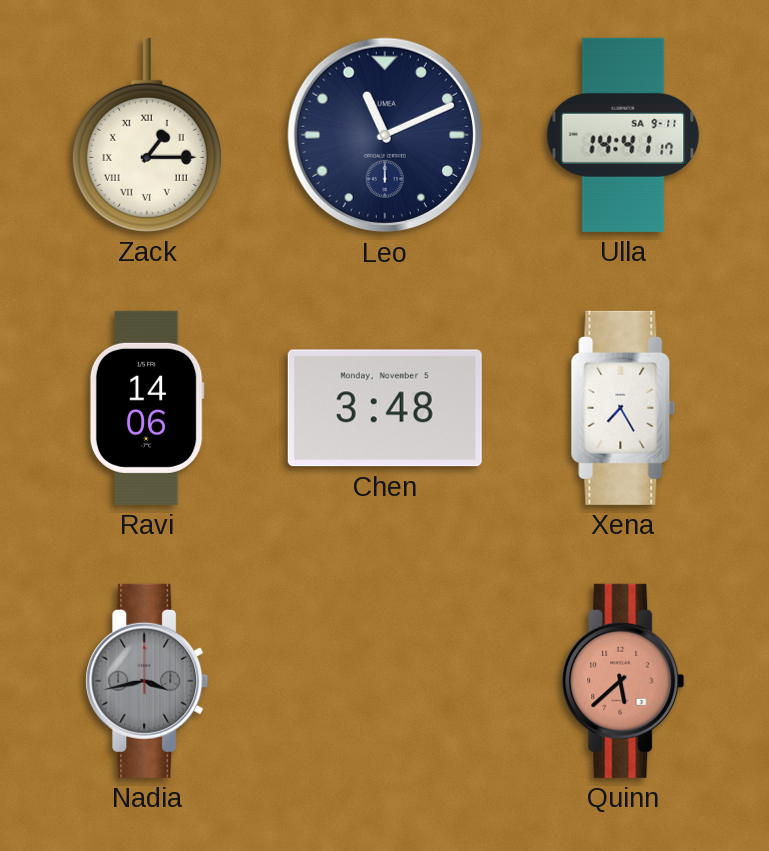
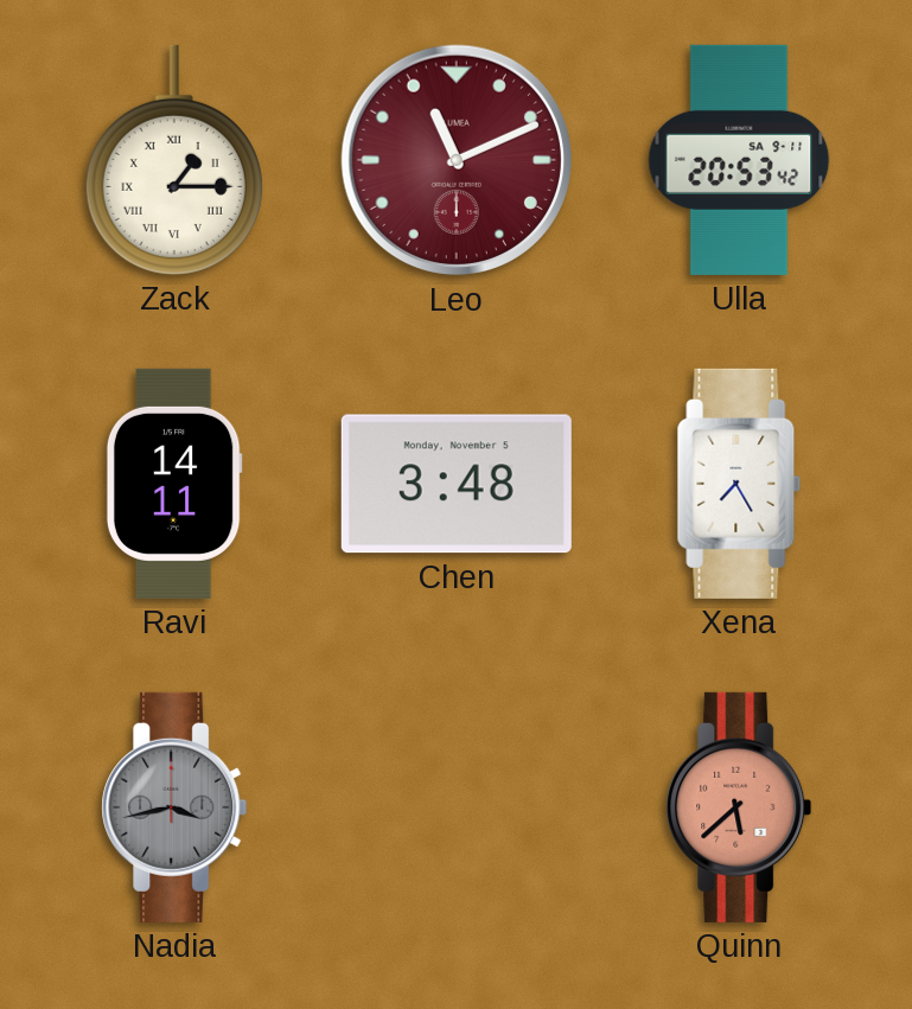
Leo dial: navy -> burgundy (457, 160)
Ulla: 14:41 -> 20:53 (739, 160)
Ravi: 14:06 -> 14:11 (174, 484)
